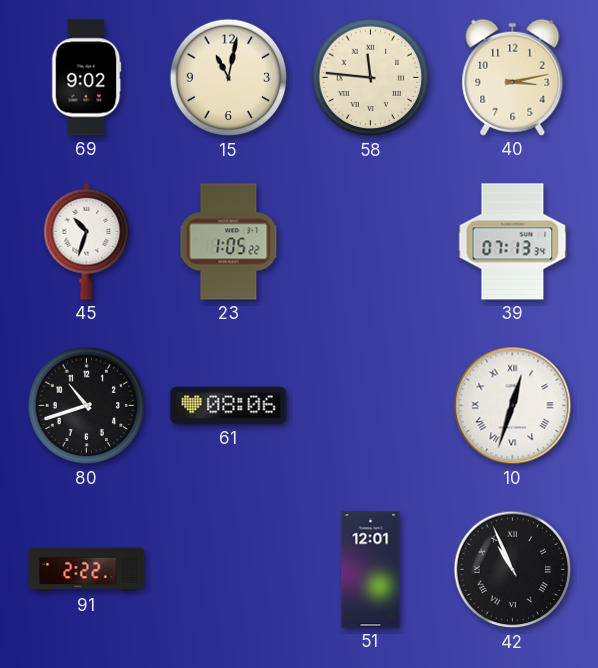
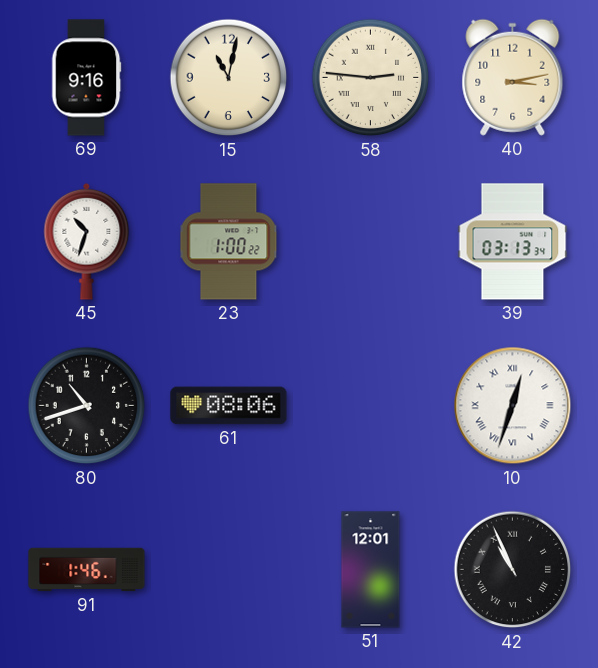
69: 9:02 -> 9:16 (86, 78)
58: 11:46 -> 2:46 (371, 78)
23: 1:05 -> 1:00 (229, 242)
39: 07:13 -> 03:13 (513, 242)
91: 2:22 -> 1:46 (87, 570)
